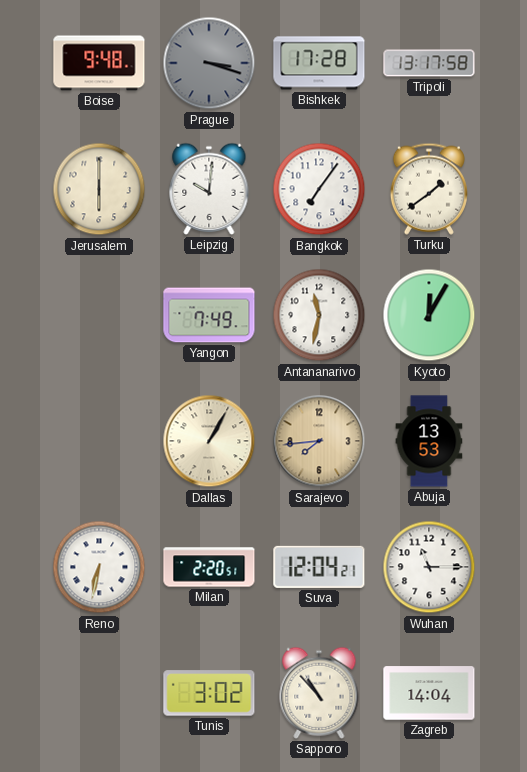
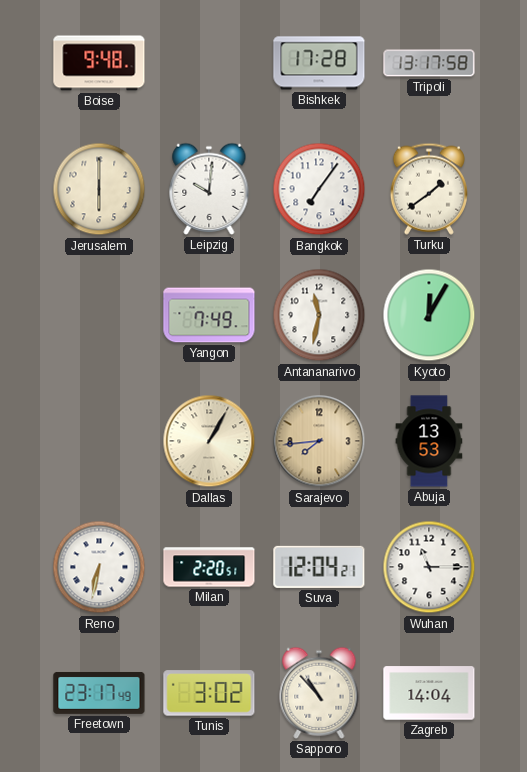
Prague: 3:18 -> none (209, 63)
Freetown: none -> 23:17 (99, 693)
